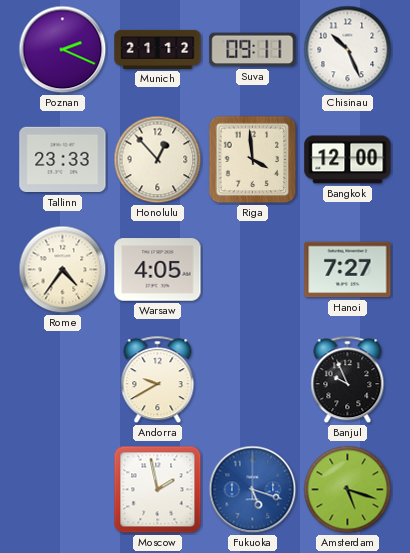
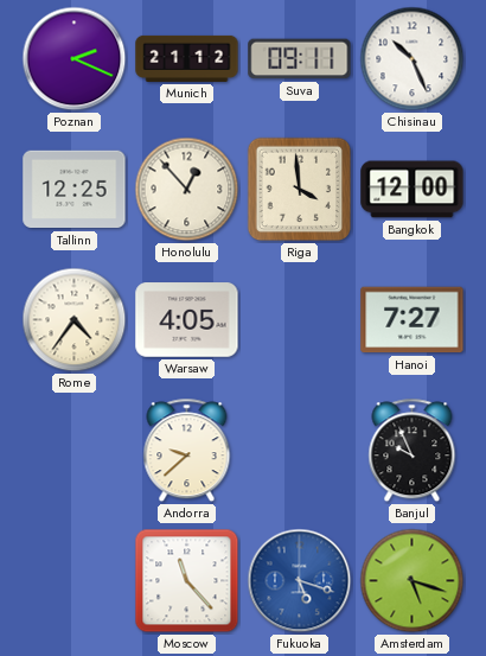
Tallinn: 23:33 -> 12:25 (75, 190)
Andorra: 9:40 -> 9:38 (187, 451)
Moscow: 1:58 -> 11:23 (187, 581)
